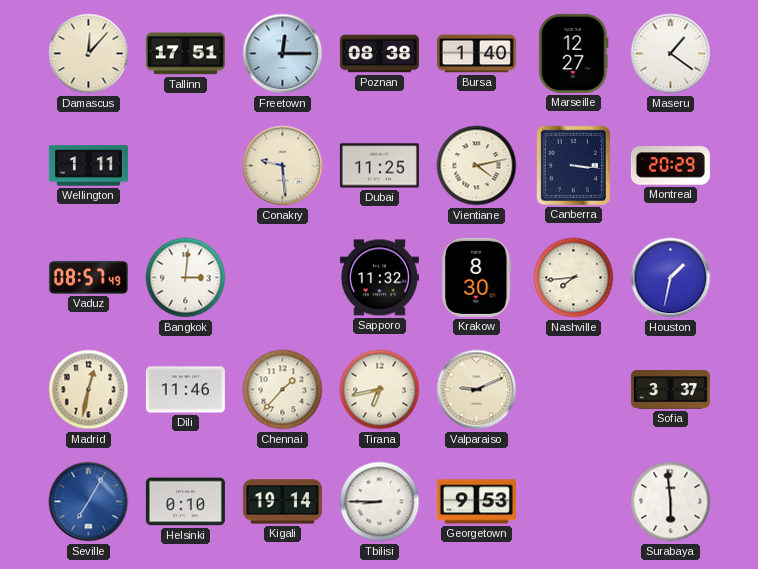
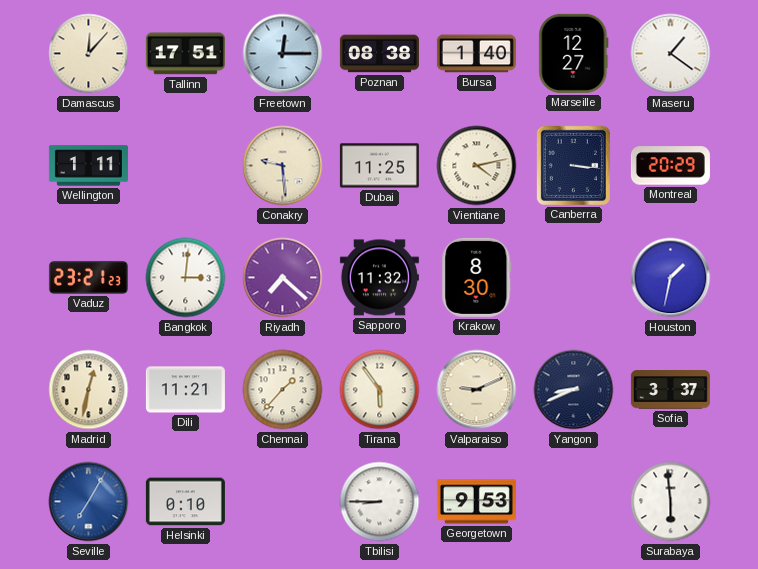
Vaduz: 08:57 -> 23:21 (88, 277)
Riyadh: none -> 7:22 (283, 278)
Nashville: 7:44 -> none (574, 278)
Dili: 11:46 -> 11:21 (185, 390)
Tirana: 6:43 -> 5:54 (380, 390)
Yangon: none -> 8:41 (574, 390)
Kigali: 19:14 -> none (282, 502)
